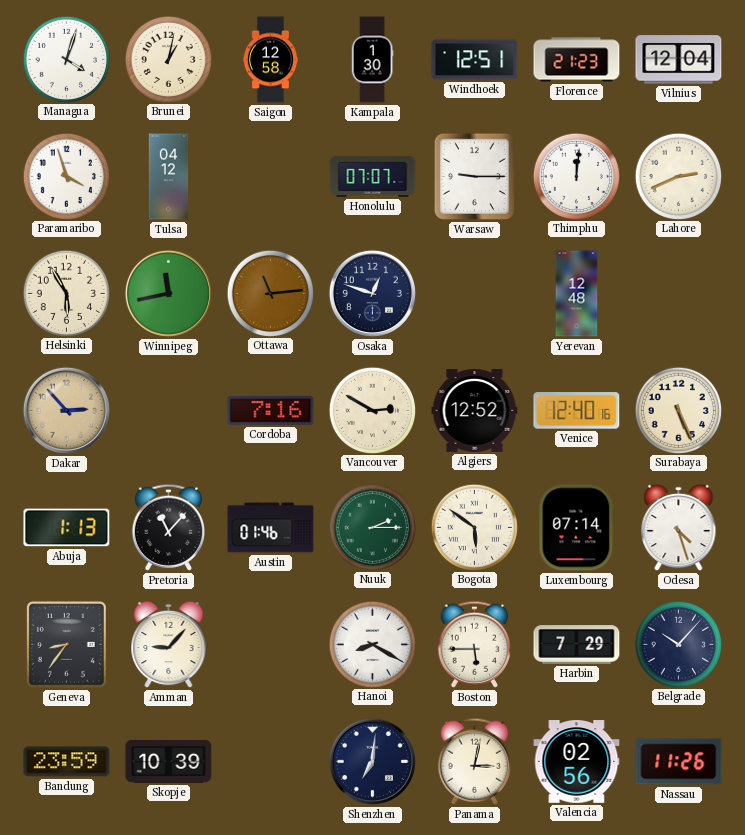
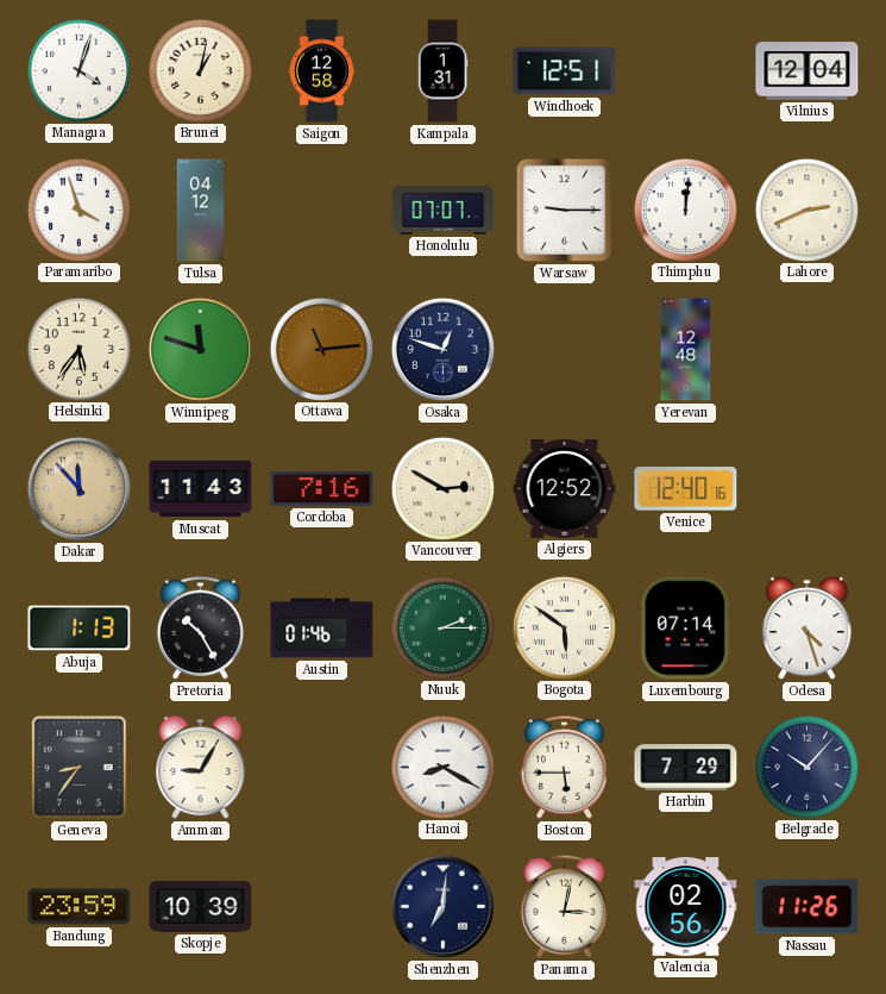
Kampala: 1:30 -> 1:31 (442, 71)
Florence: 21:23 -> none (577, 60)
Helsinki: 5:55 -> 5:36 (78, 349)
Winnipeg: 11:43 -> 11:48 (200, 349)
Dakar: 2:53 -> 11:53 (78, 488)
Muscat: none -> 11:43 (201, 489)
Surabaya: 5:26 -> none (678, 410)
Pretoria: 11:07 -> 10:25 (200, 627)
Amman: 9:07 -> 9:05 (201, 768)
